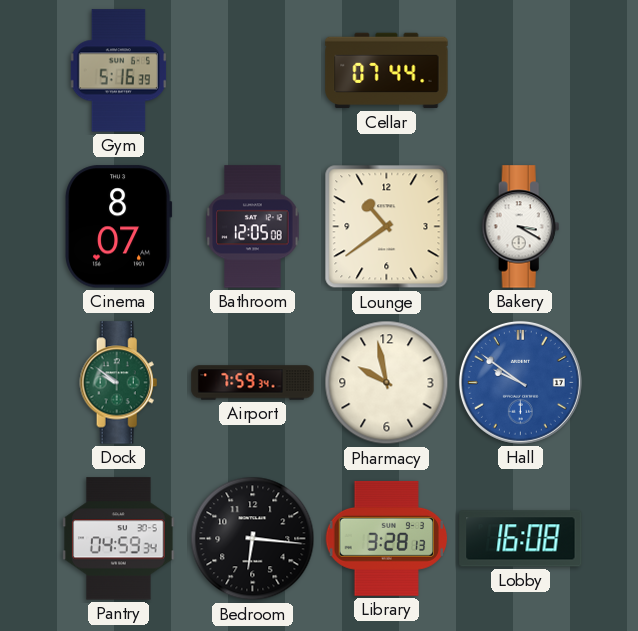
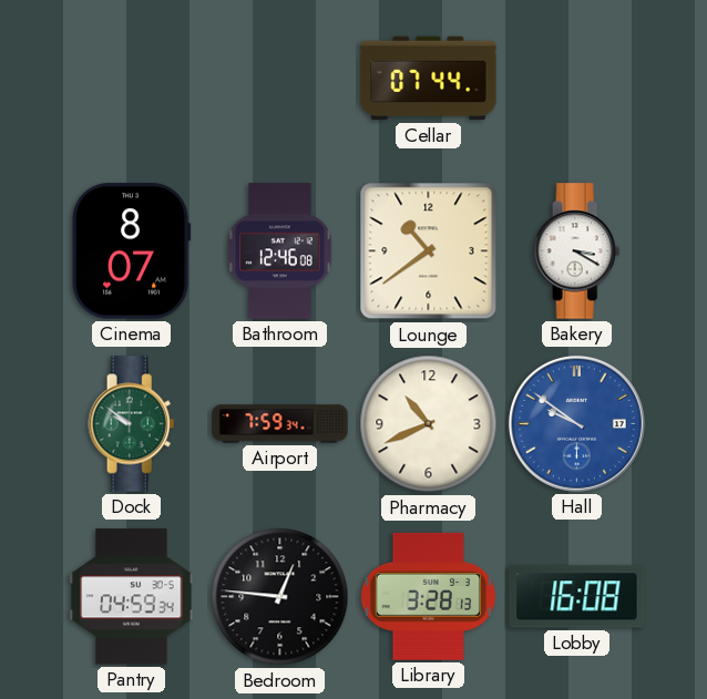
Gym: 5:16 -> none (118, 71)
Bathroom: 12:05 -> 12:46 (280, 251)
Pharmacy: 9:58 -> 10:41 (429, 424)
Bedroom: 6:16 -> 12:46 (280, 597)
